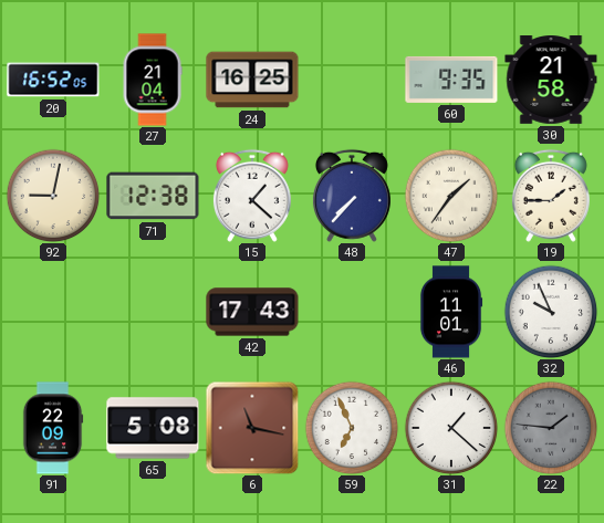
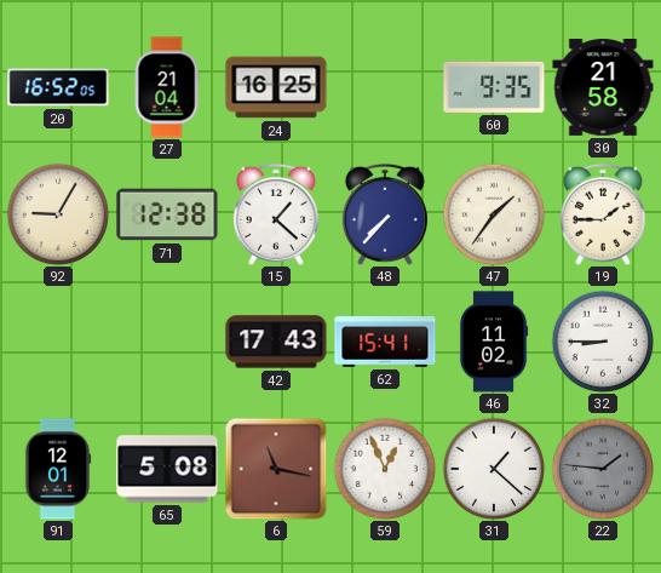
92: 9:02 -> 9:05 (58, 214)
62: none -> 15:41 (385, 343)
46: 11:01 -> 11:02 (494, 342)
32: 9:56 -> 8:45 (603, 342)
91: 22:09 -> 12:01 (58, 469)
59: 6:56 -> 12:56 (385, 469)
